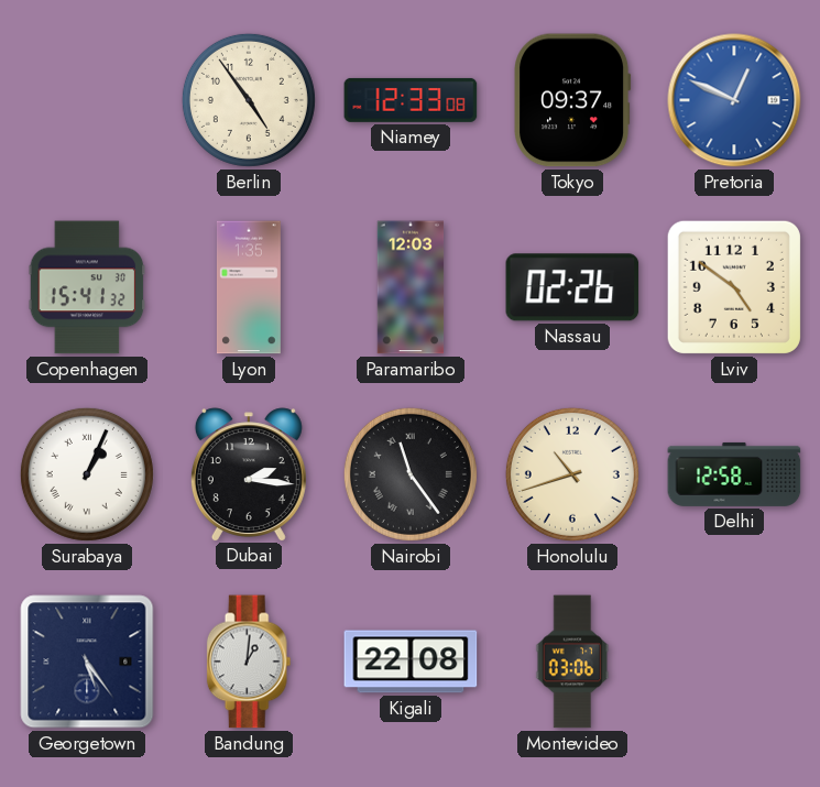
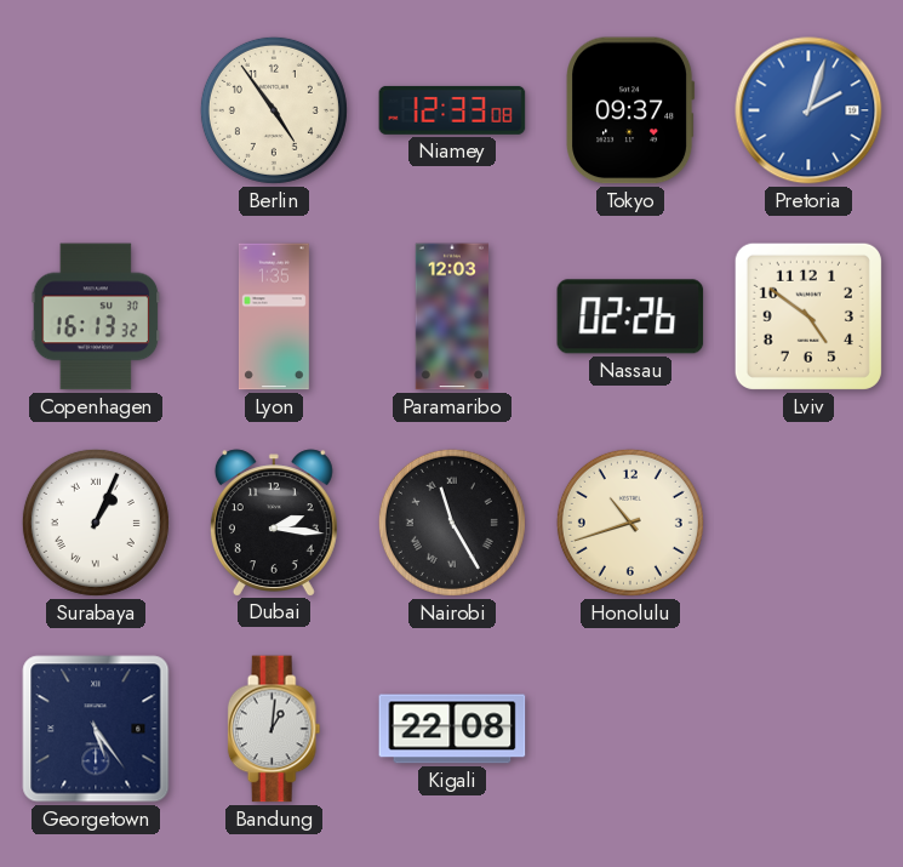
Pretoria: 12:49 -> 2:03 (808, 110)
Copenhagen: 15:41 -> 16:13 (96, 316)
Nairobi: 11:24 -> 11:25 (452, 523)
Delhi: 12:58 -> none (734, 474)
Montevideo: 03:06 -> none (572, 662)
